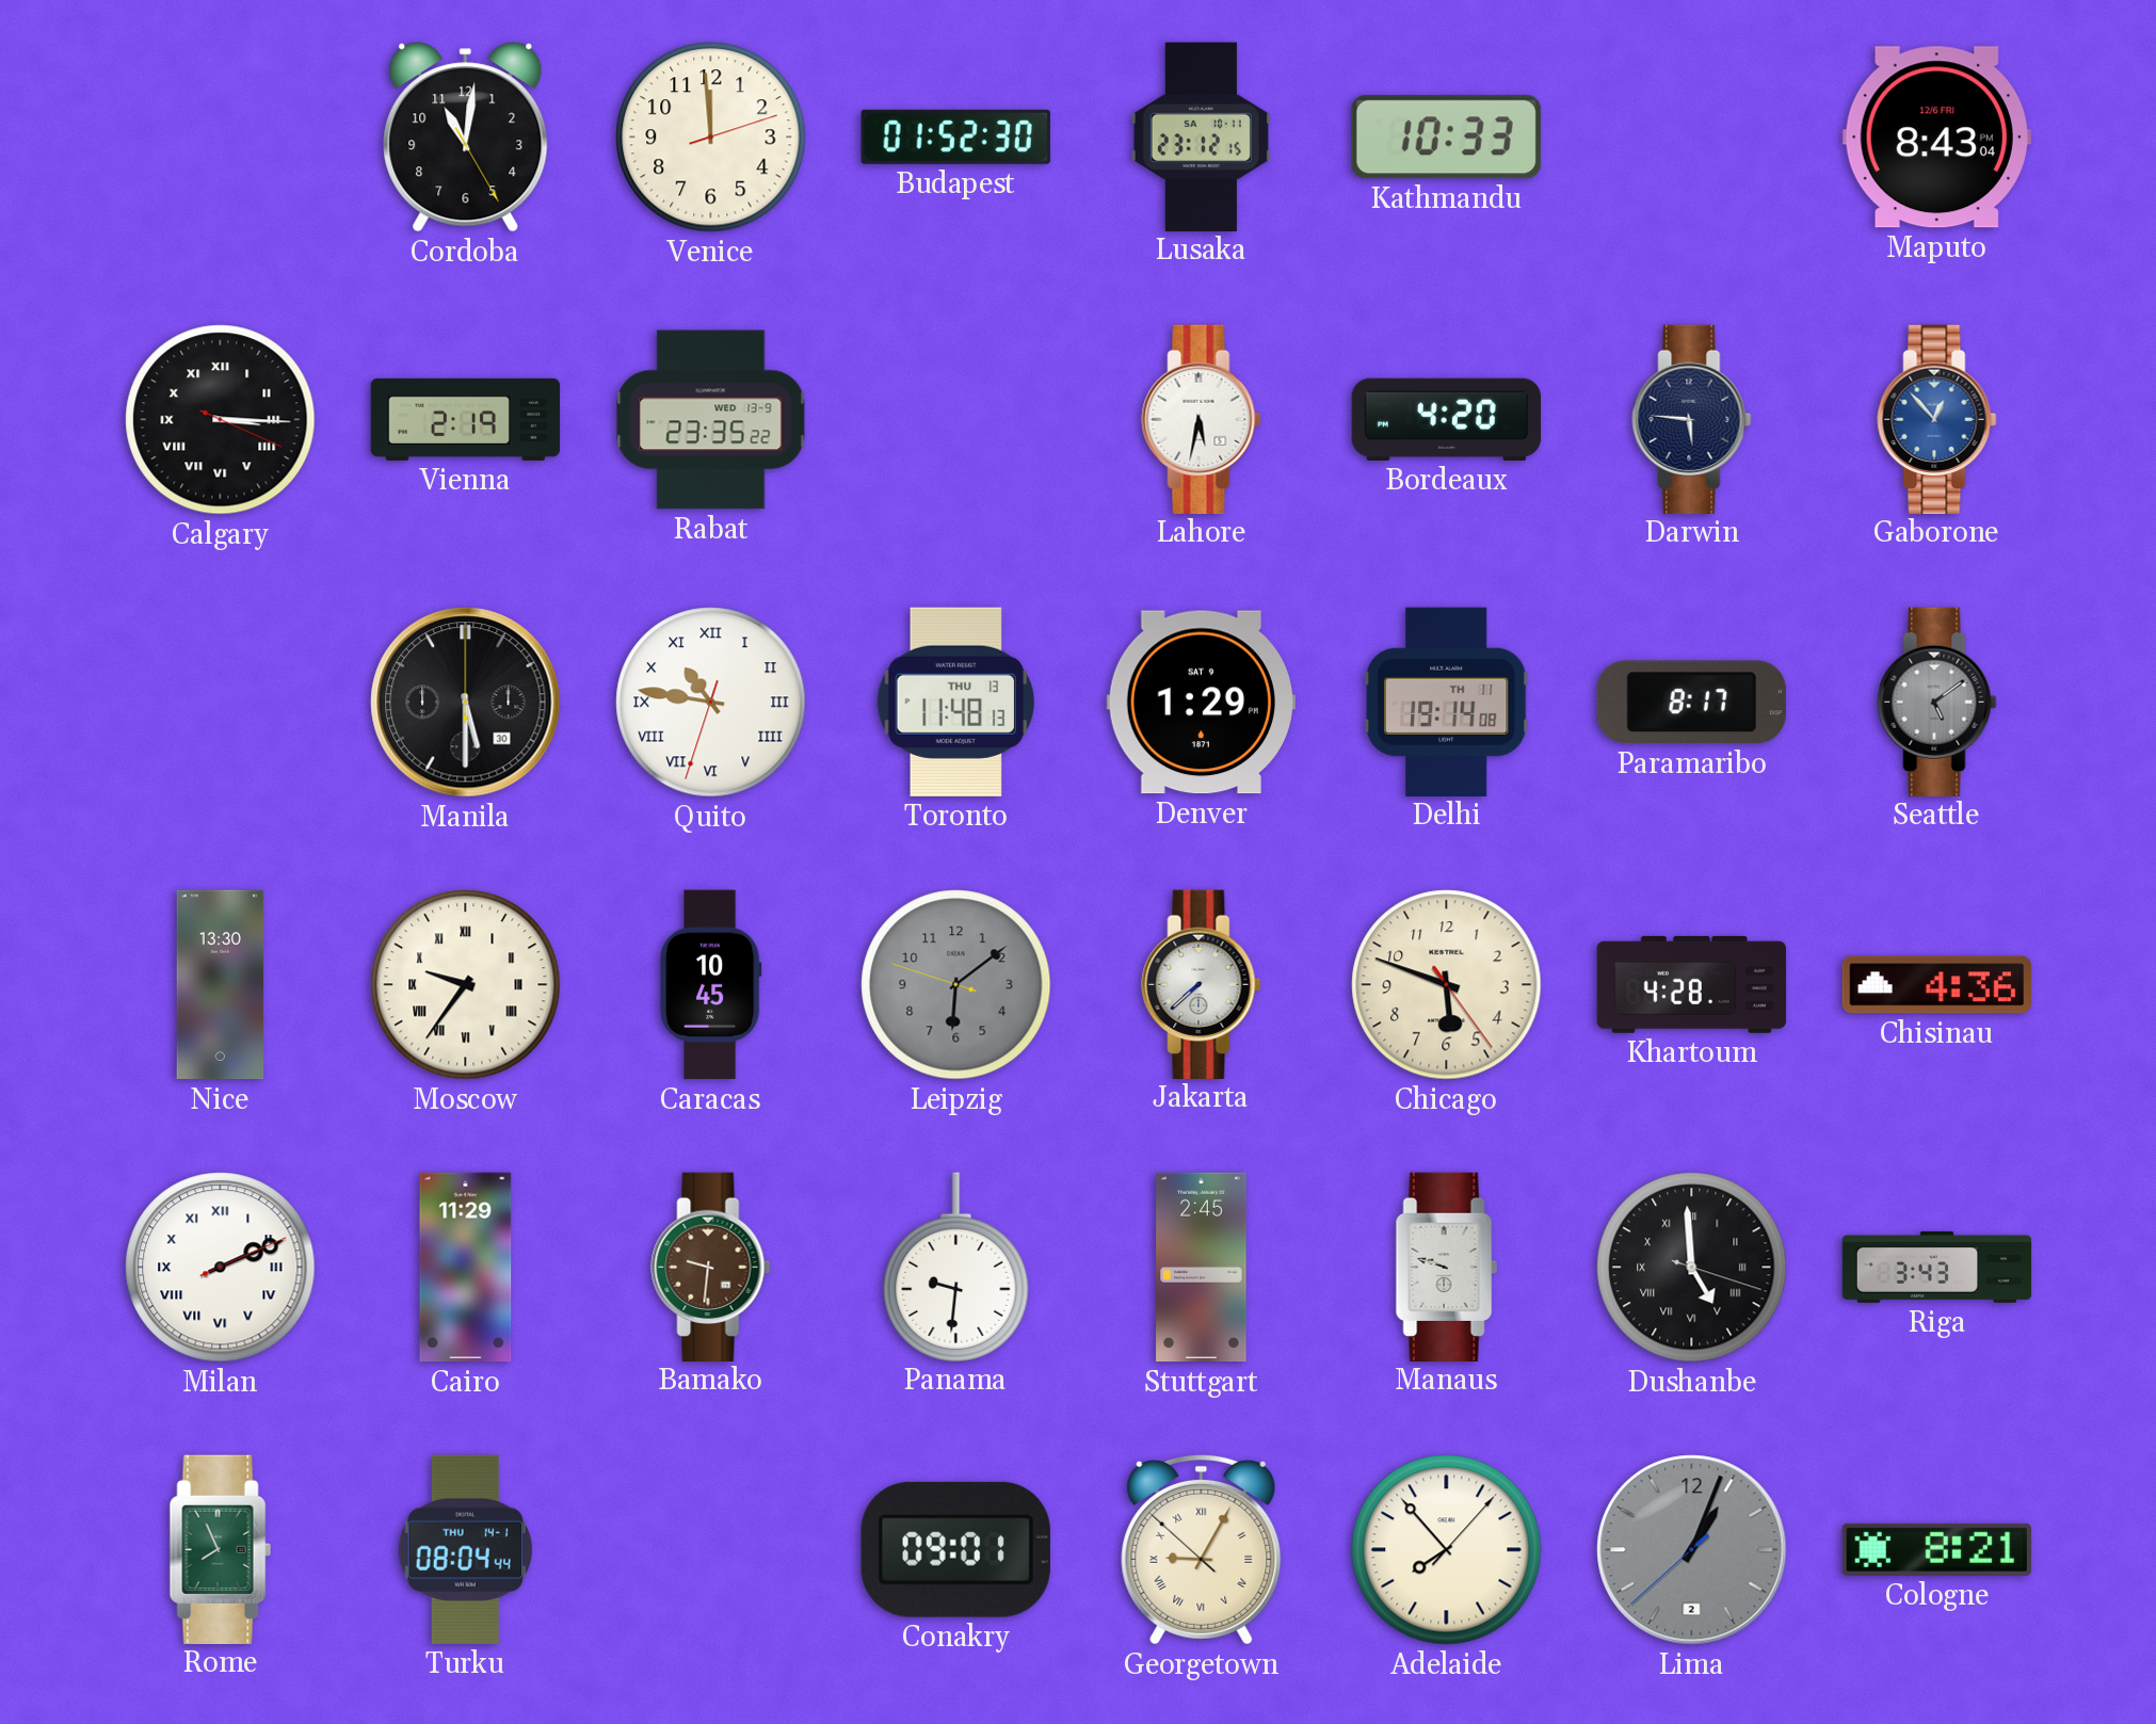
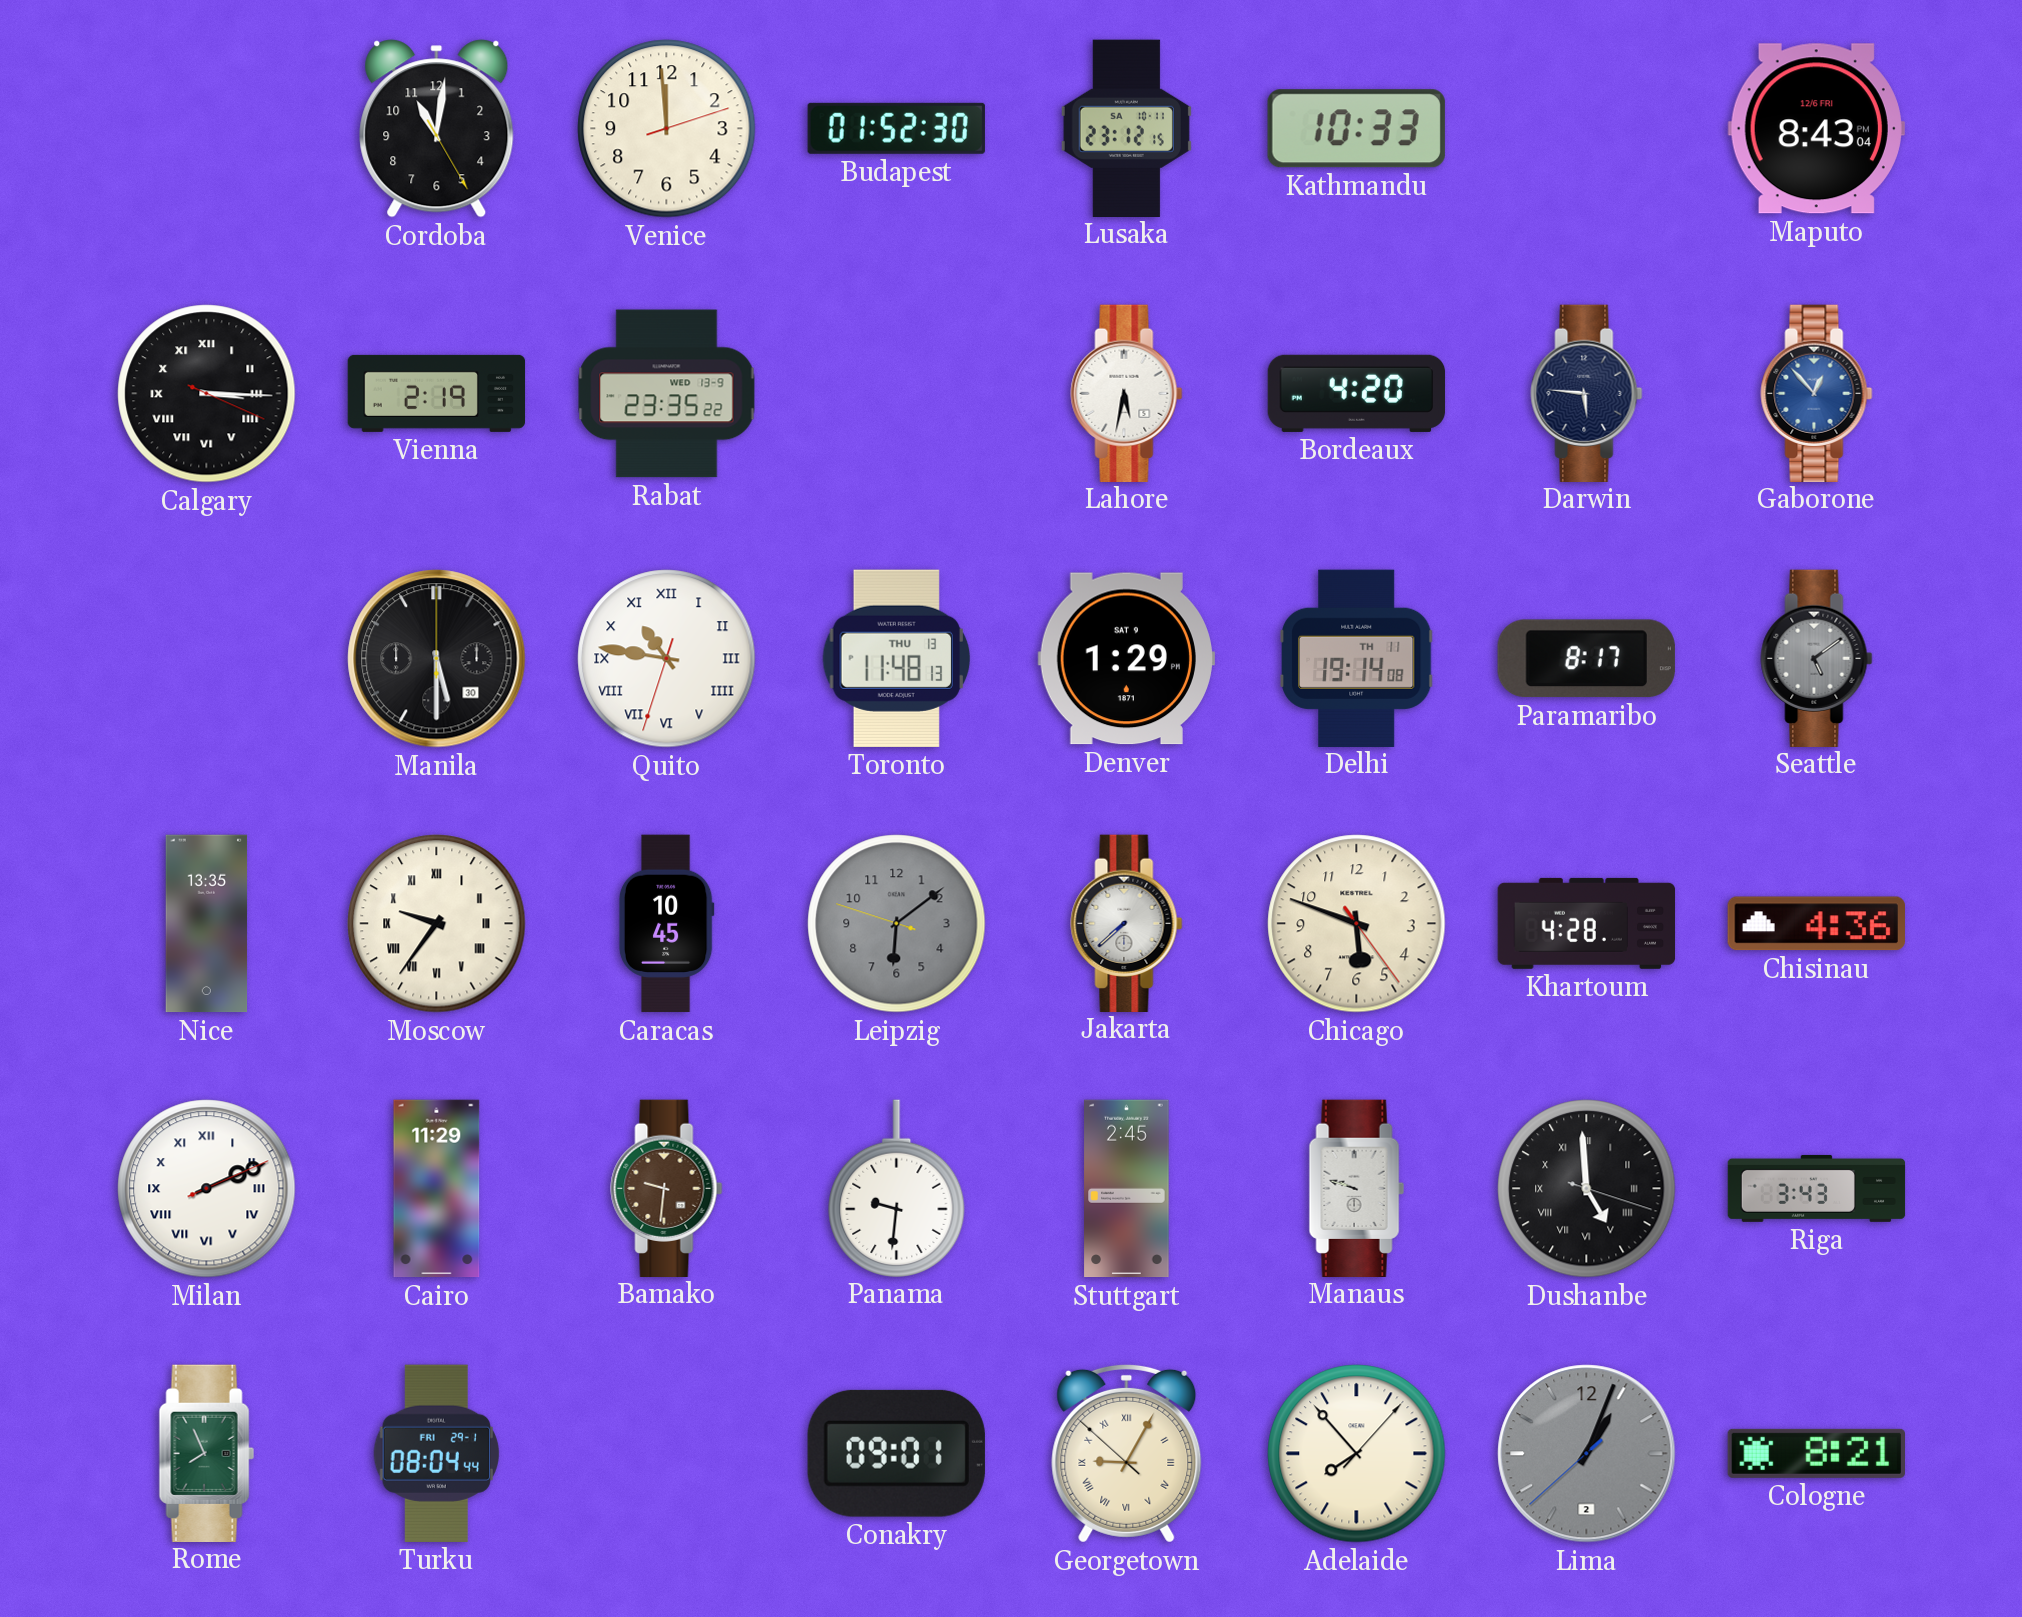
Nice: 13:30 -> 13:35 (207, 924)
Turku date: THU 14-1 -> FRI 29-1 (436, 1453)
